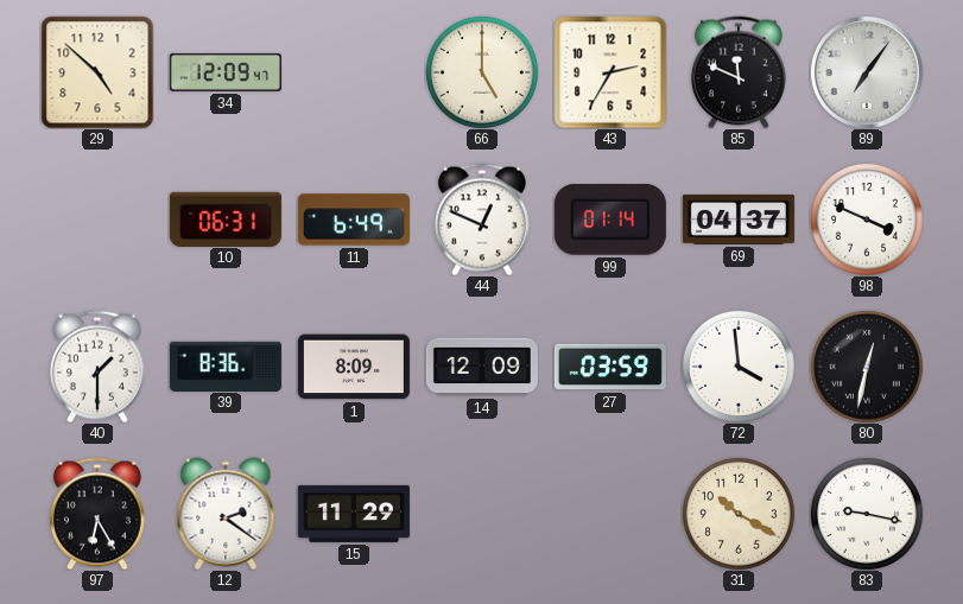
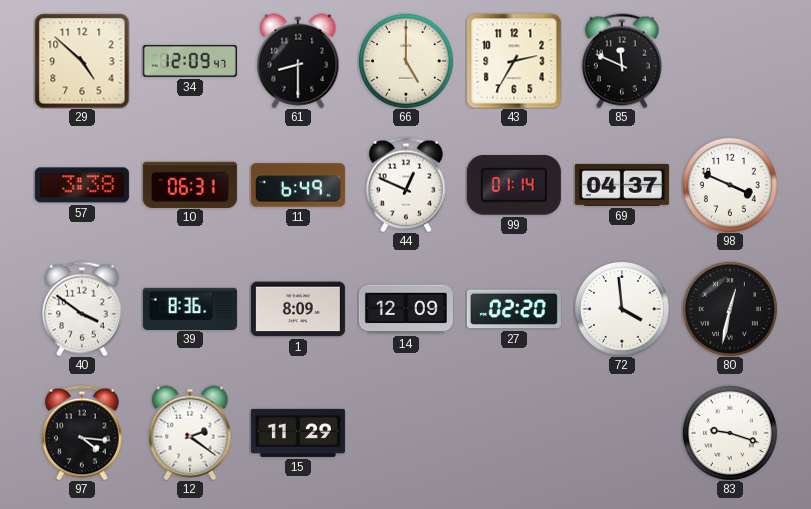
61: none -> 8:30 (298, 61)
89: 7:06 -> none (867, 72)
57: none -> 3:38 (82, 185)
40: 1:30 -> 3:51 (82, 309)
27: 03:59 -> 02:20 (514, 309)
97: 6:25 -> 4:16 (82, 433)
31: 10:20 -> none (739, 514)
83: 9:17 -> 9:18 (730, 433)
